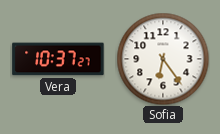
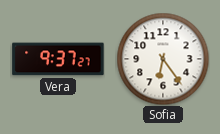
Vera: 10:37 -> 9:37 (58, 59)
